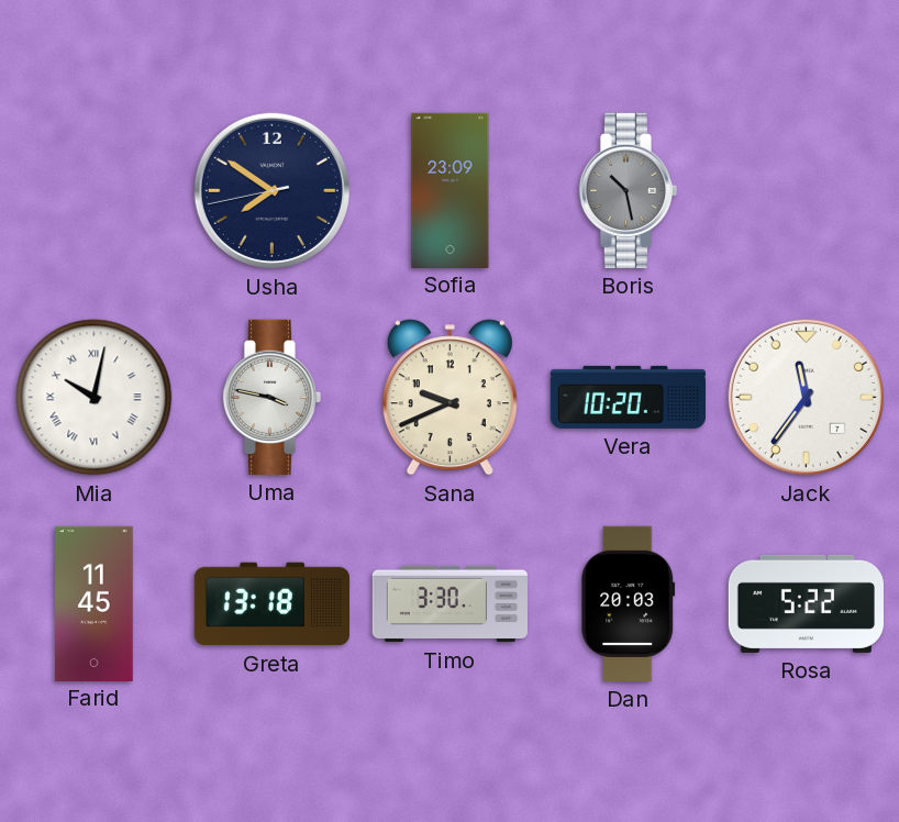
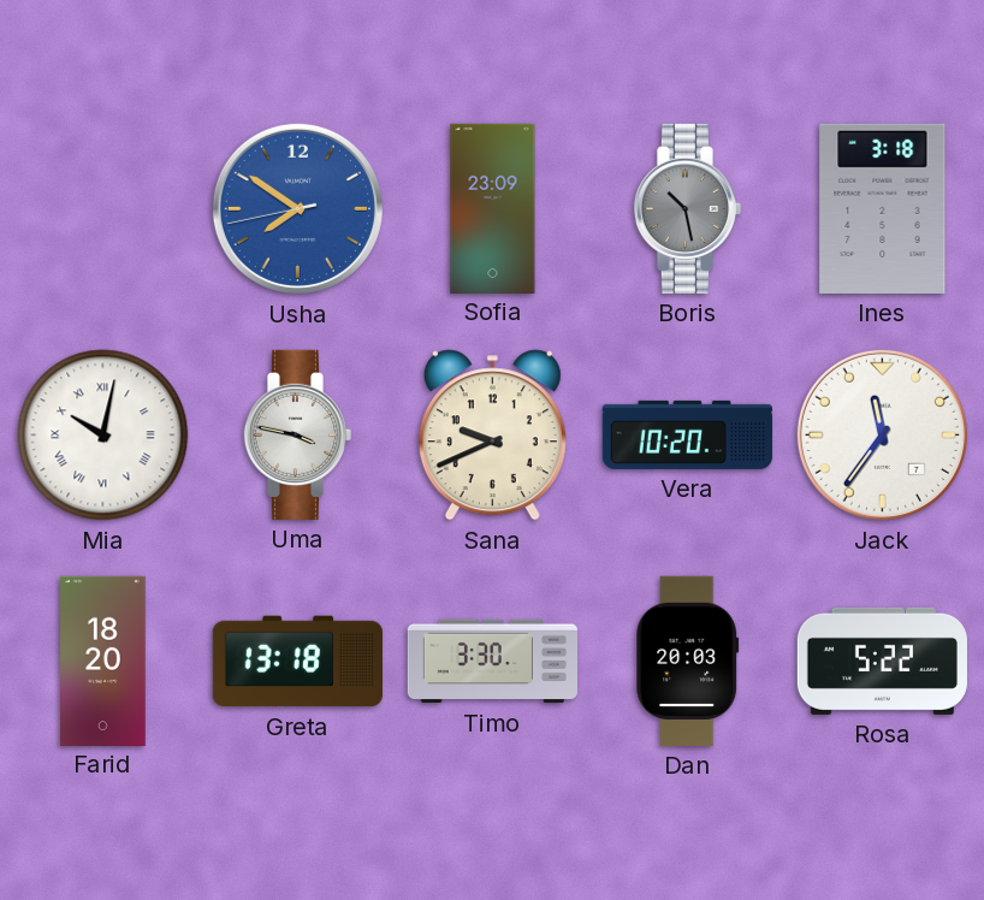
Usha dial: navy -> blue (297, 208)
Ines: none -> 3:18 (883, 208)
Farid: 11:45 -> 18:20 (103, 661)
